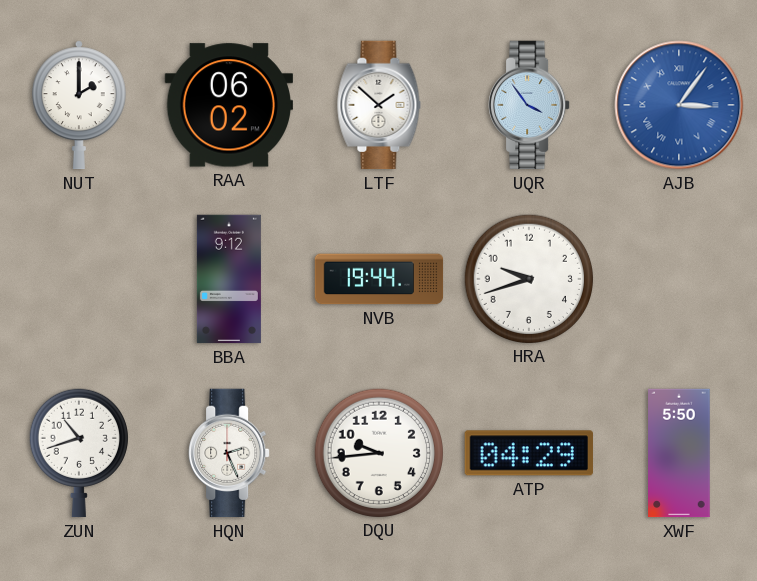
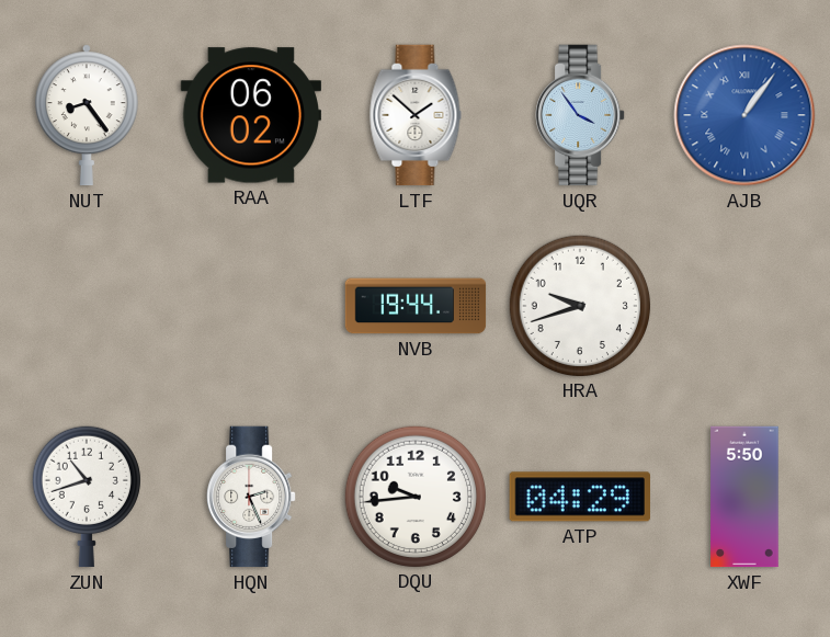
NUT: 2:00 -> 8:24 (87, 115)
AJB: 3:06 -> 1:06 (744, 115)
BBA: 9:12 -> none (229, 279)
